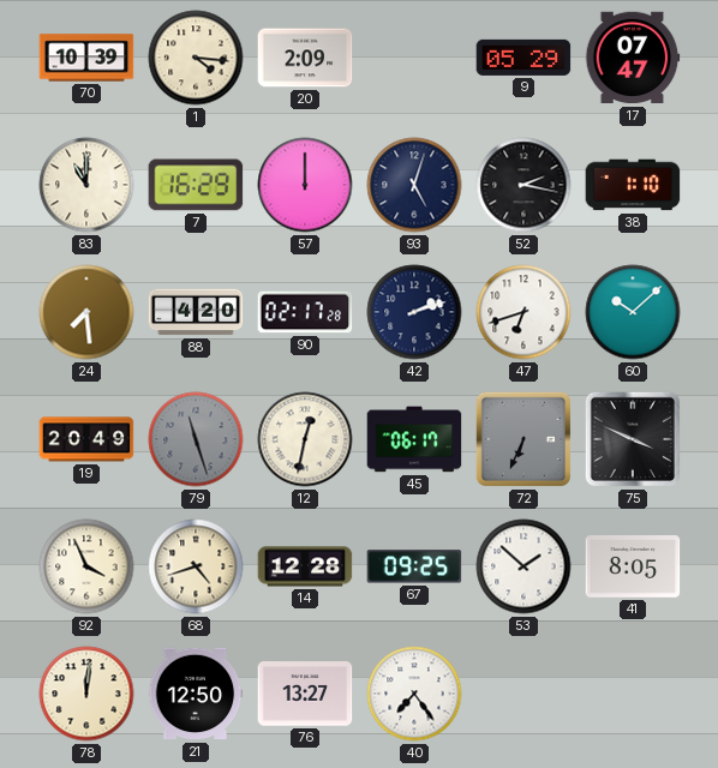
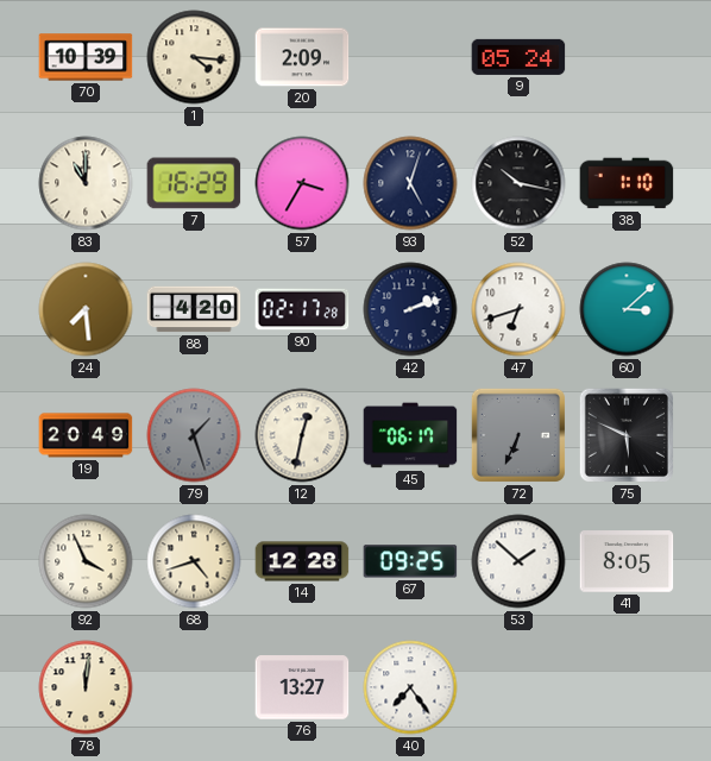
9: 05:29 -> 05:24 (518, 57)
17: 07:47 -> none (633, 58)
57: 12:00 -> 3:35 (302, 183)
52: 2:17 -> 10:17 (518, 183)
60: 10:08 -> 3:08 (627, 309)
79: 11:27 -> 1:27 (194, 435)
75: 3:49 -> 5:49 (627, 435)
21: 12:50 -> none (196, 694)
